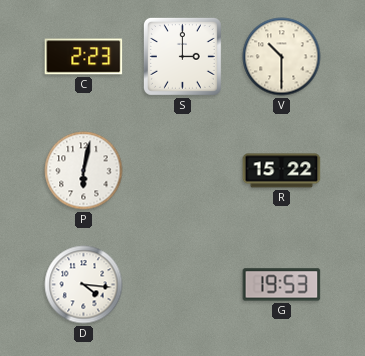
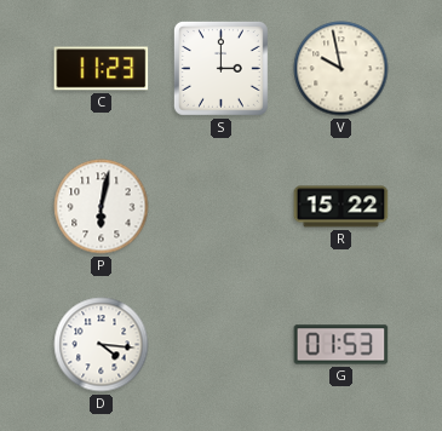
C: 2:23 -> 11:23 (102, 69)
V: 10:30 -> 9:58 (341, 69)
G: 19:53 -> 01:53 (341, 345)
